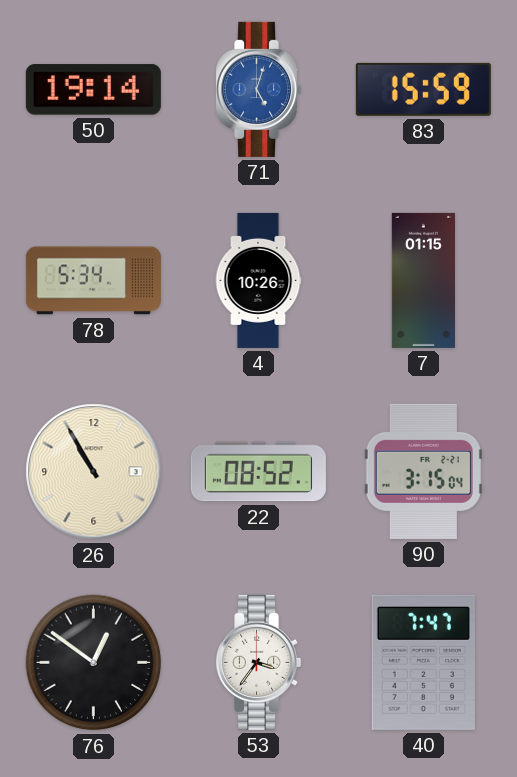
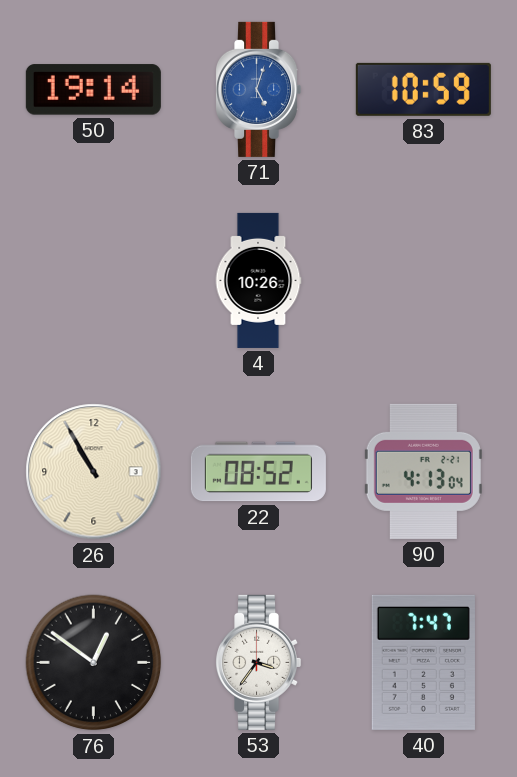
83: 15:59 -> 10:59 (423, 89)
78: 5:34 -> none (93, 281)
7: 01:15 -> none (423, 280)
90: 3:15 -> 4:13 (423, 471)
